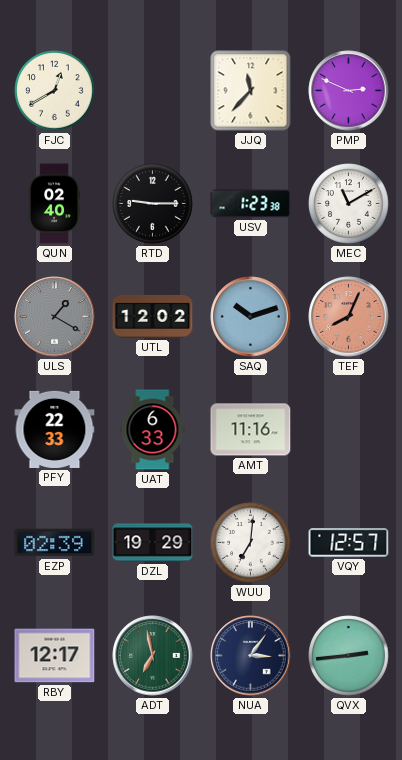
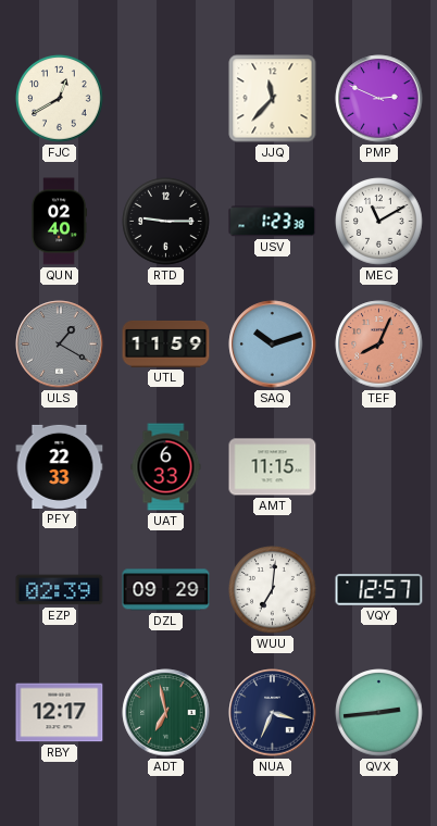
UTL: 12:02 -> 11:59 (166, 343)
AMT: 11:16 -> 11:15 (273, 467)
DZL: 19:29 -> 09:29 (166, 590)
NUA: 3:06 -> 3:34 (273, 713)
